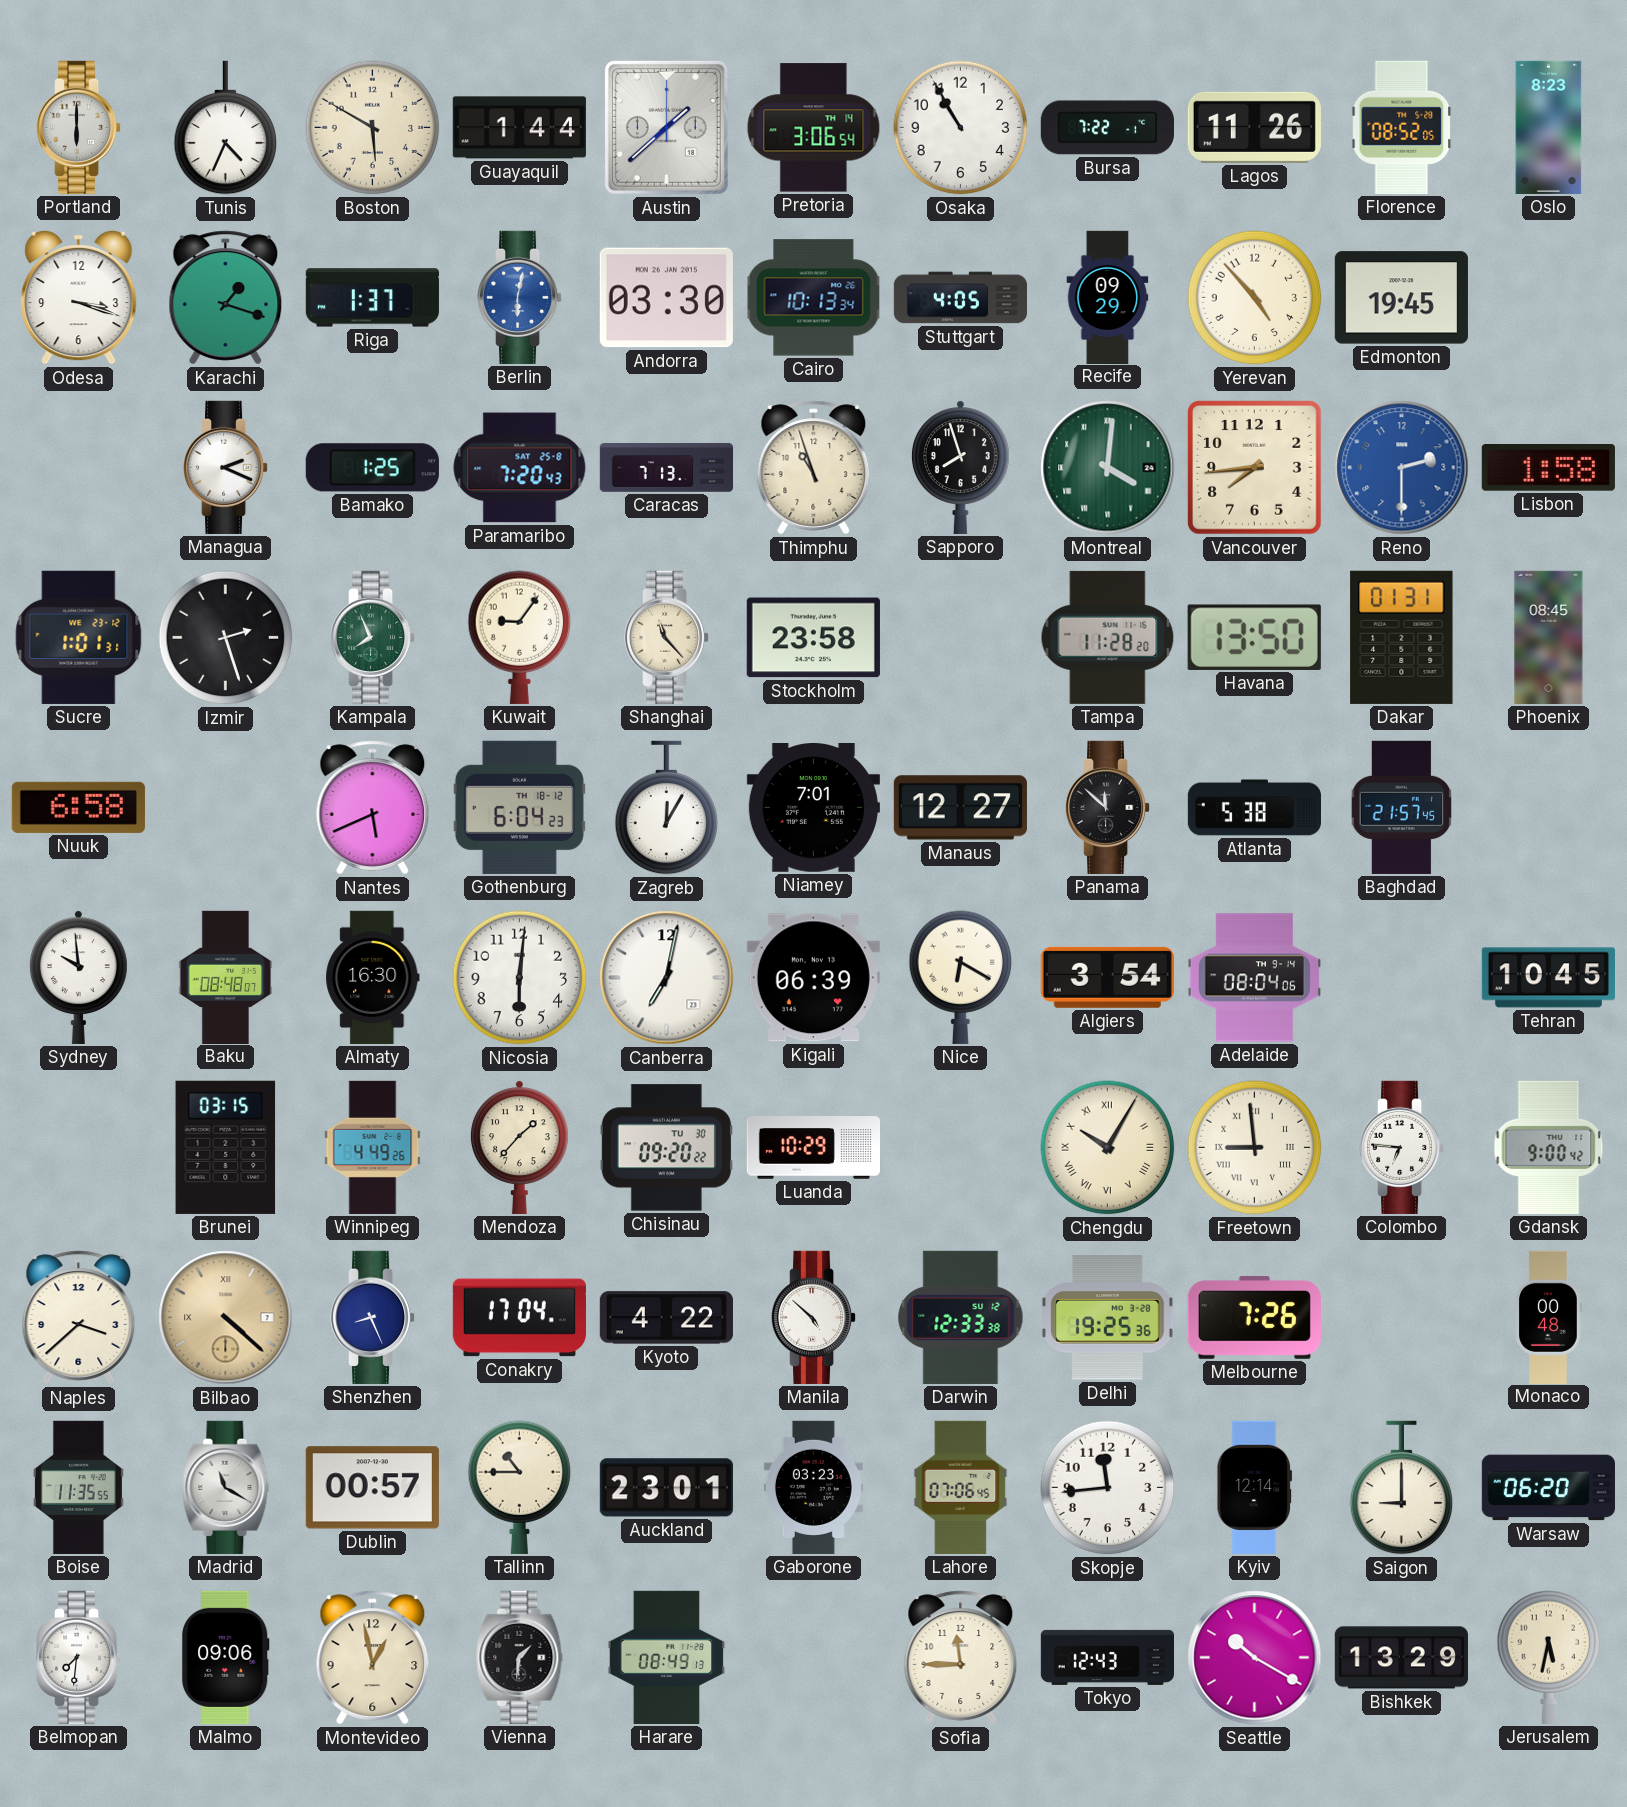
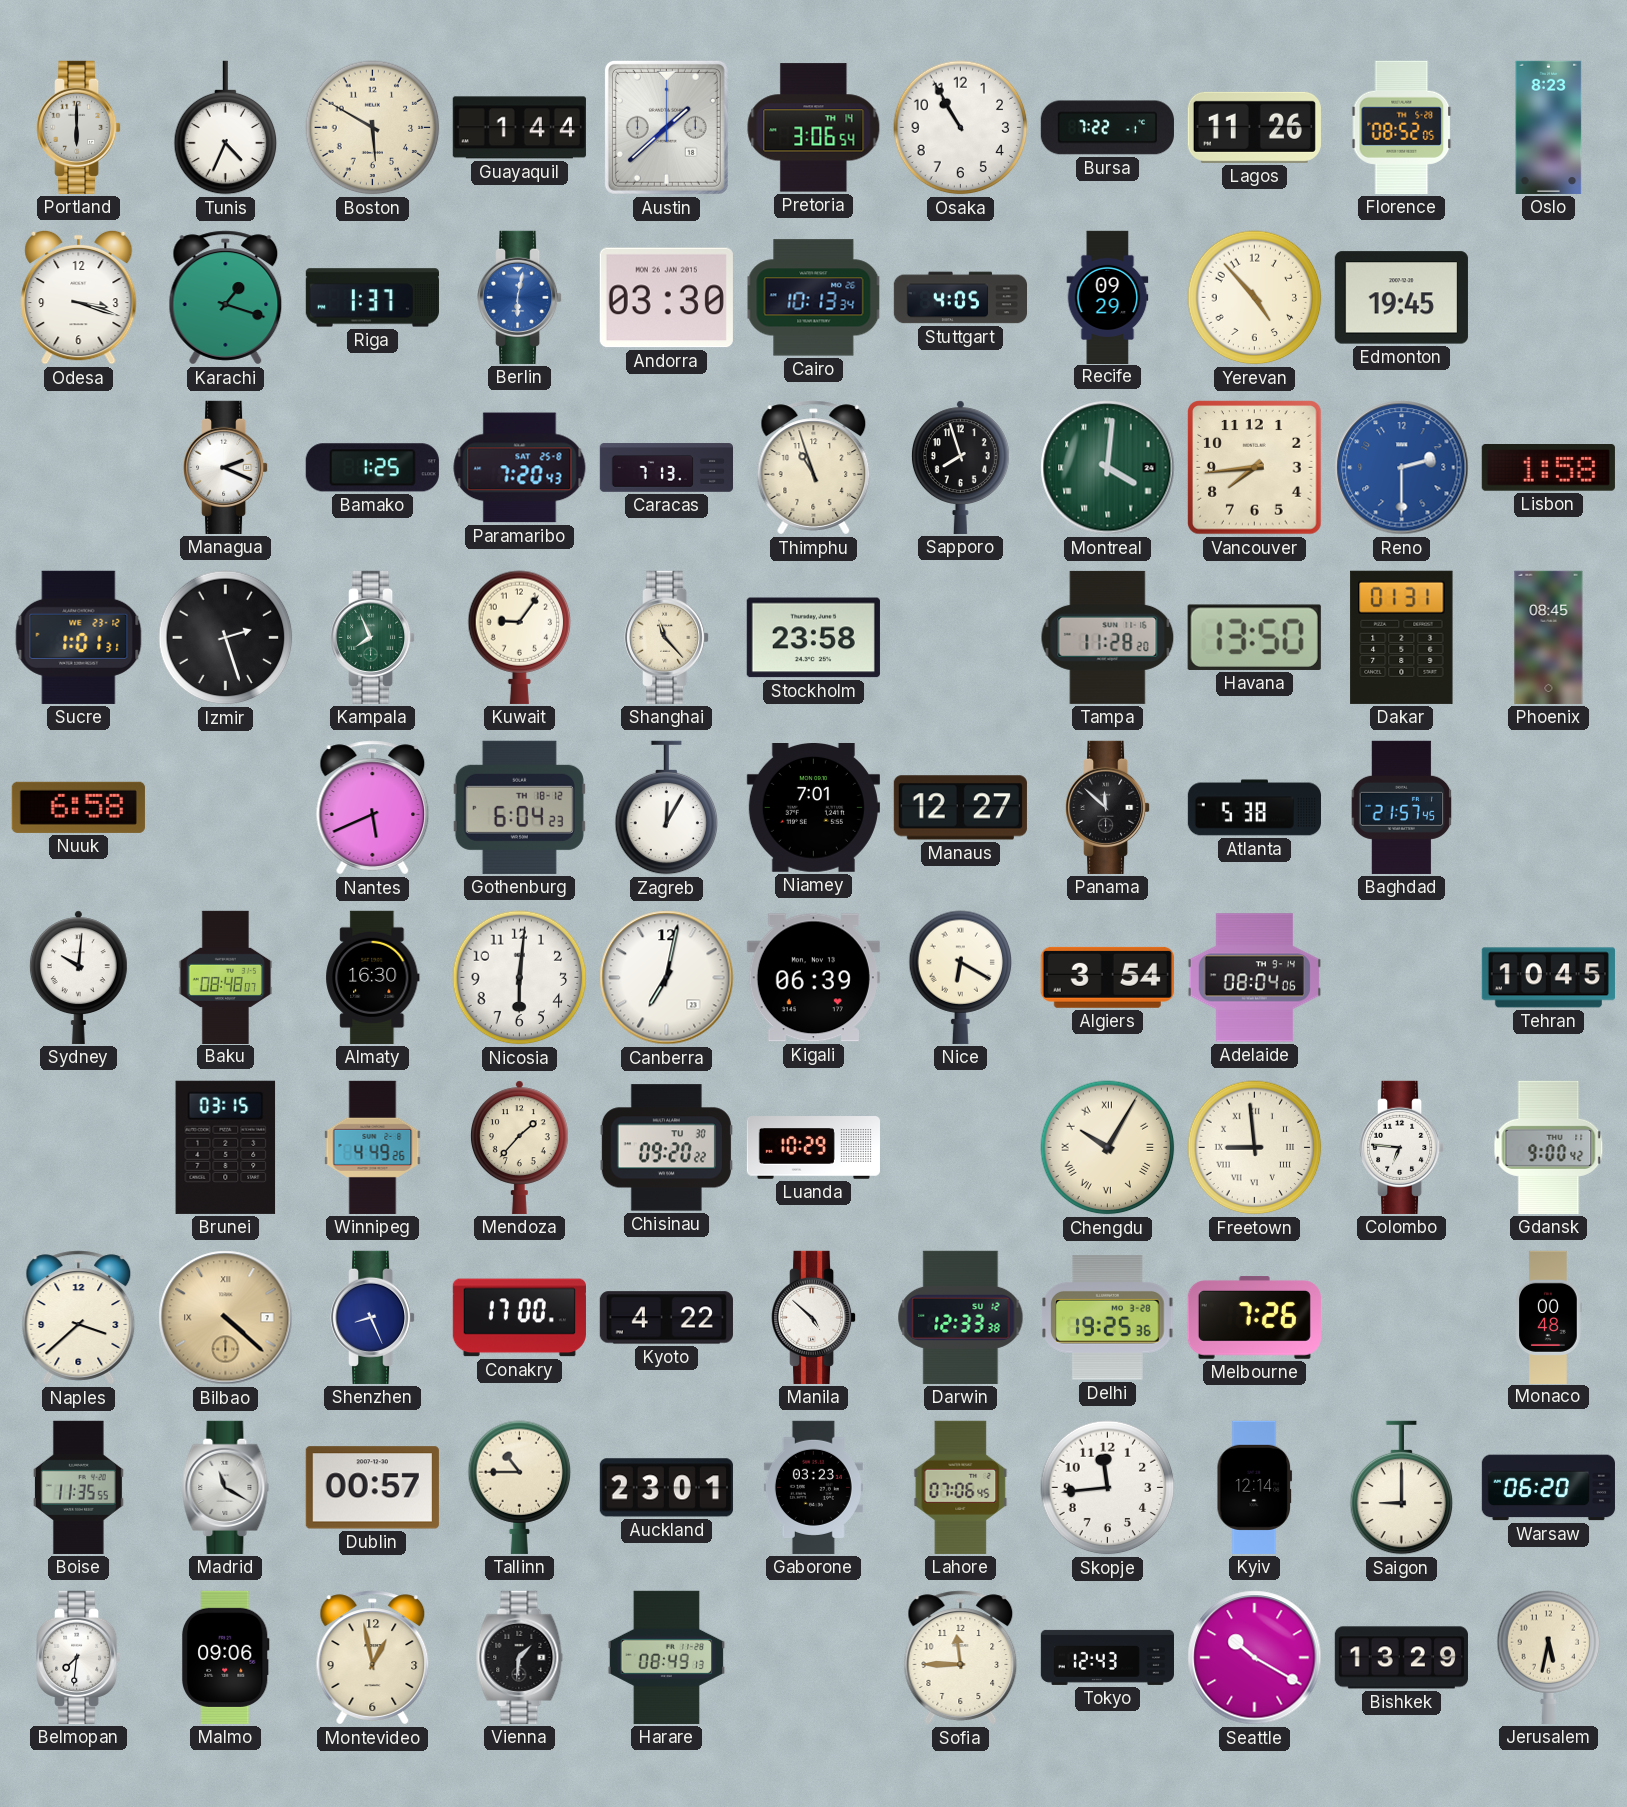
Sydney: 9:59 -> 10:01 (78, 977)
Conakry: 17:04 -> 17:00 (519, 1318)
